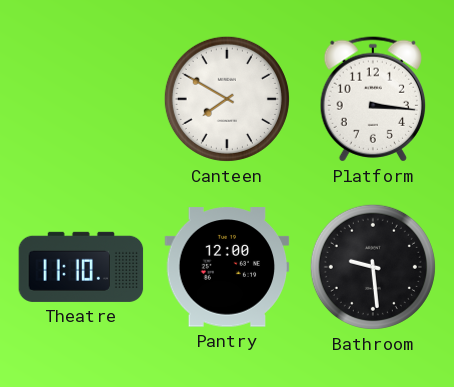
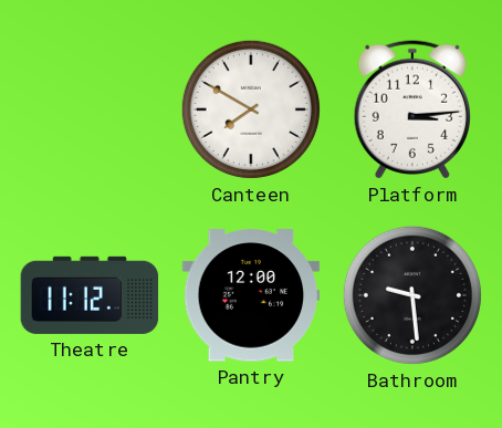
Platform: 3:16 -> 3:14 (411, 109)
Theatre: 11:10 -> 11:12 (90, 295)
